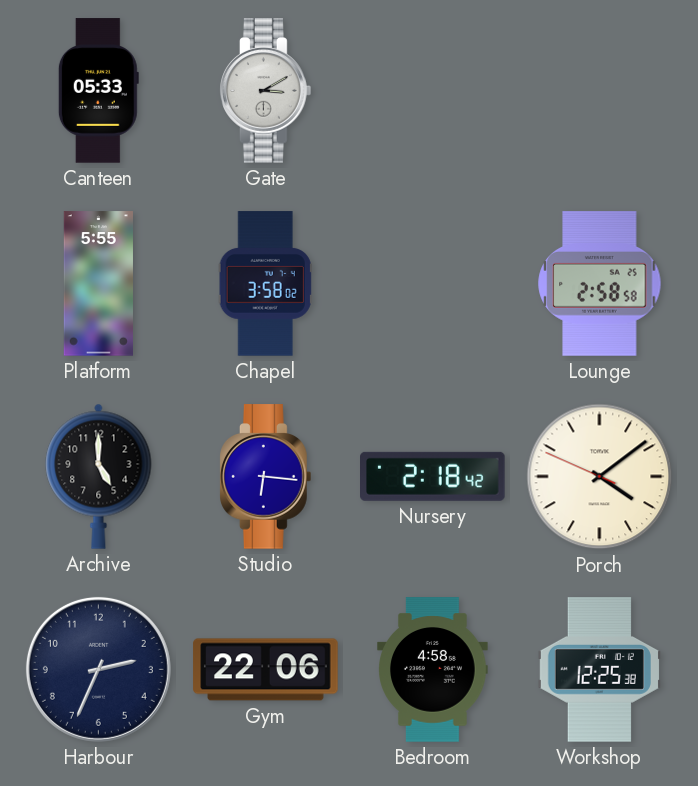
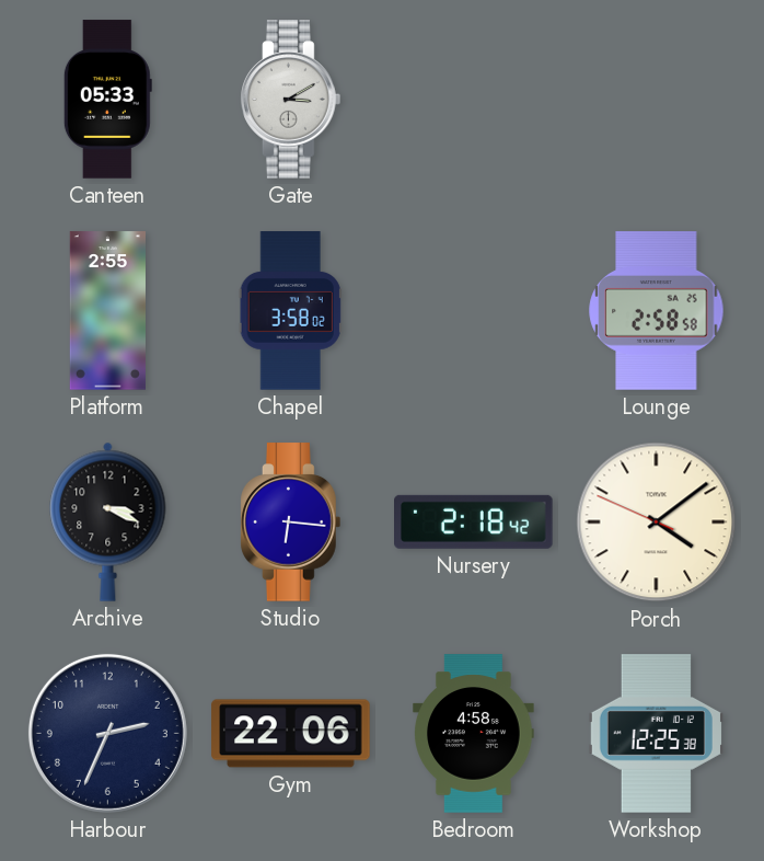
Platform: 5:55 -> 2:55 (107, 311)
Archive: 5:00 -> 3:19 (108, 521)
